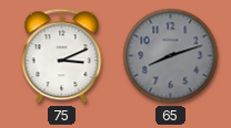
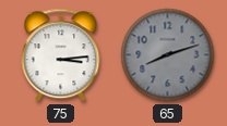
75: 3:11 -> 3:14 (61, 55)
